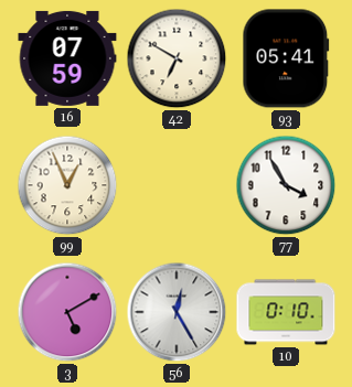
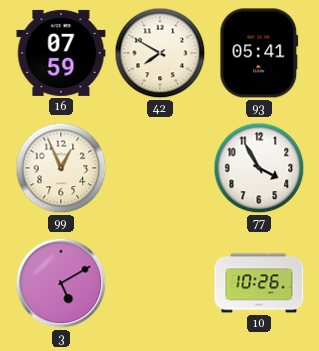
42: 6:50 -> 7:50 (160, 53)
56: 12:25 -> none (177, 312)
10: 0:10 -> 10:26 (259, 283)
